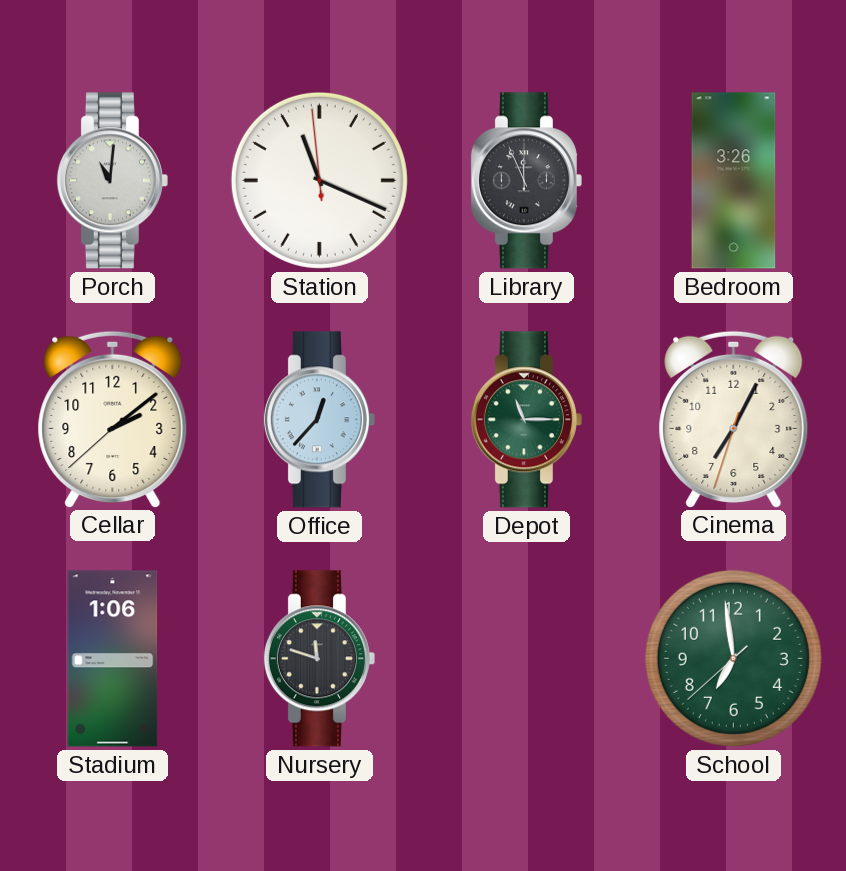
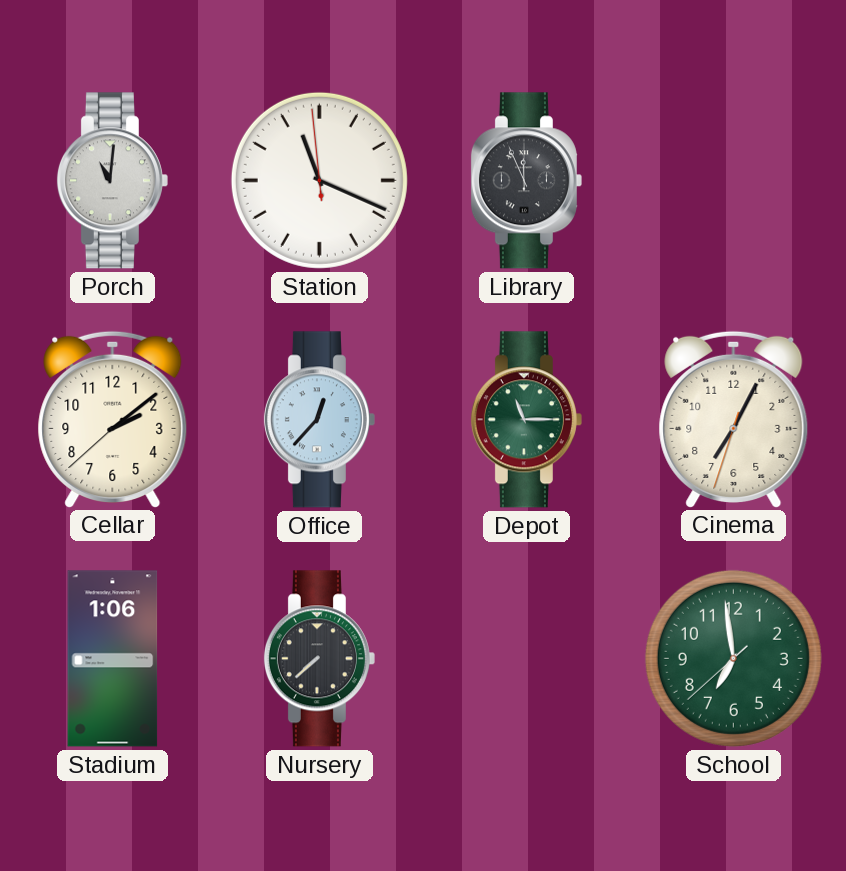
Bedroom: 3:26 -> none (734, 181)
Nursery: 11:48 -> 7:38 (319, 659)
